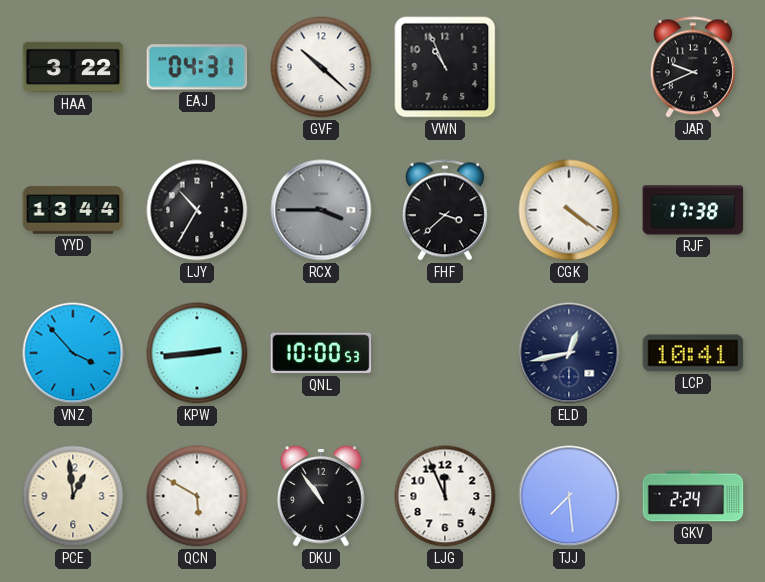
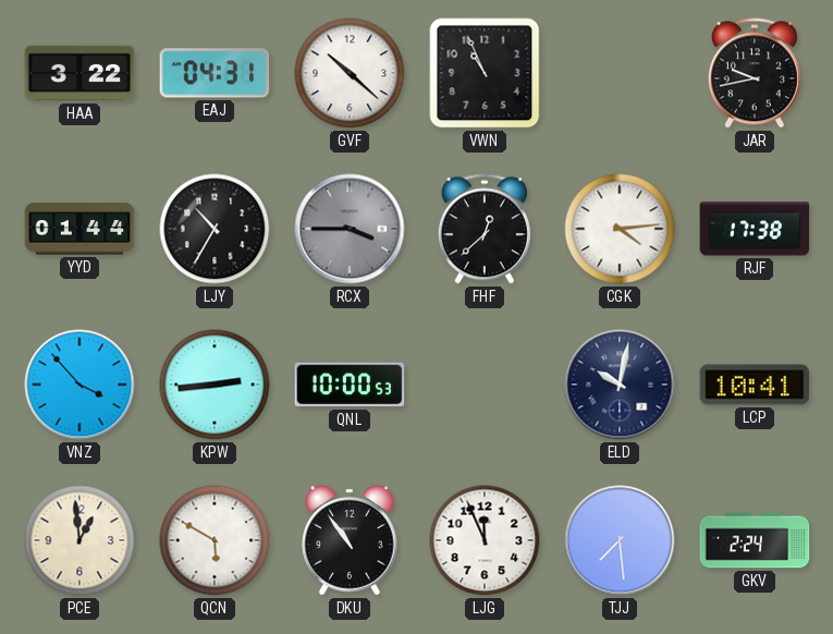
JAR: 9:41 -> 9:43 (755, 73)
YYD: 13:44 -> 01:44 (79, 229)
FHF: 3:38 -> 12:38 (485, 229)
CGK: 4:21 -> 4:14 (620, 229)
ELD: 12:43 -> 10:02 (620, 385)
